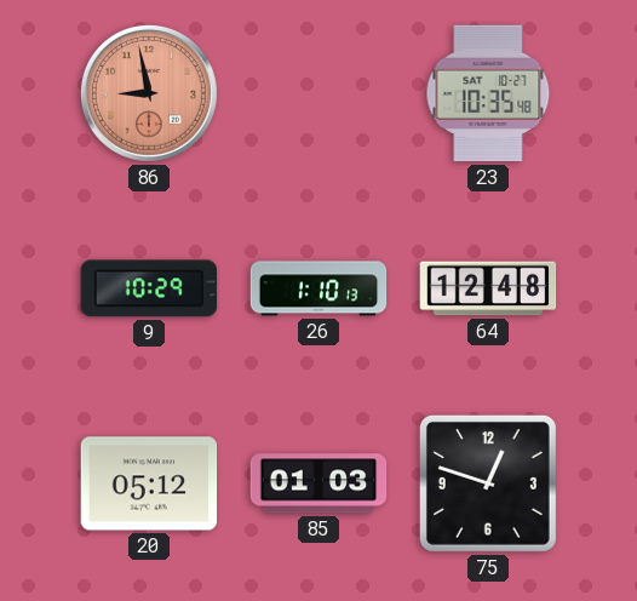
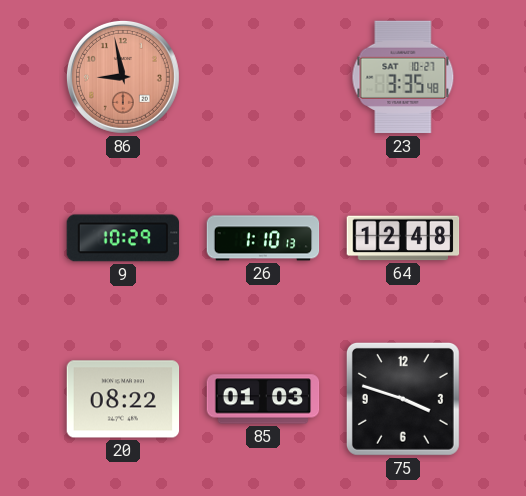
23: 10:35 -> 3:35 (403, 77)
20: 05:12 -> 08:22 (123, 399)
75: 12:48 -> 3:48 (403, 399)
